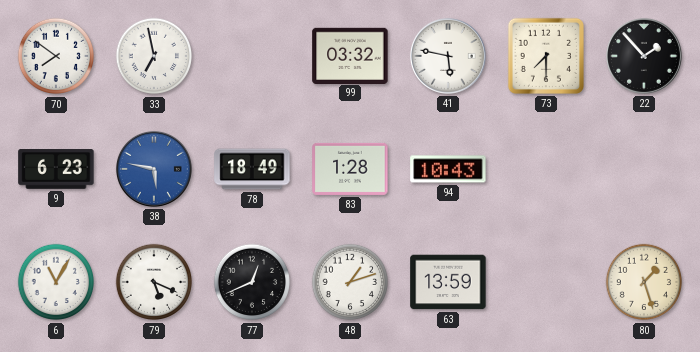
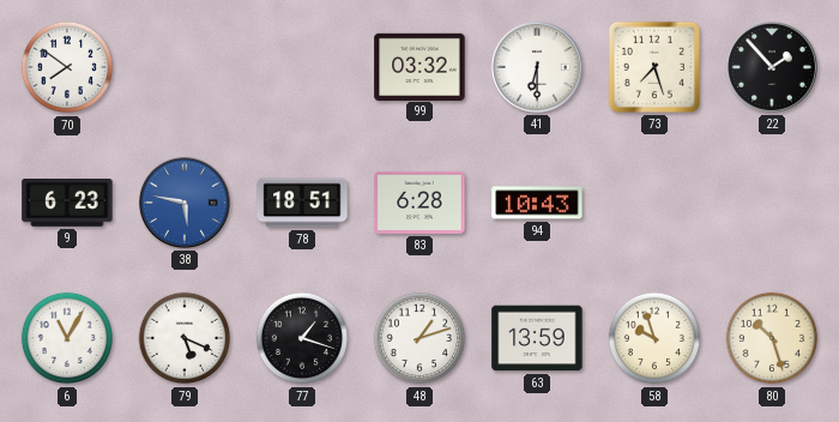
33: 6:58 -> none (154, 56)
41: 5:47 -> 6:30 (537, 67)
73: 7:30 -> 7:27 (654, 67)
78: 18:49 -> 18:51 (302, 203)
83: 1:28 -> 6:28 (419, 203)
77: 12:41 -> 1:18 (302, 338)
58: none -> 9:57 (654, 338)
80: 1:27 -> 10:27 (772, 338)
